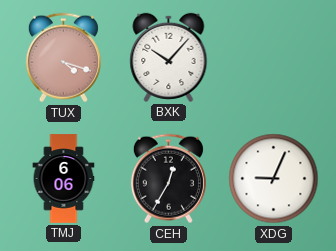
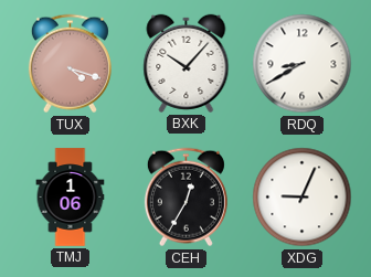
RDQ: none -> 8:40 (303, 64)
TMJ: 6:06 -> 1:06 (71, 198)
